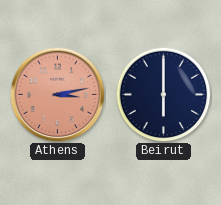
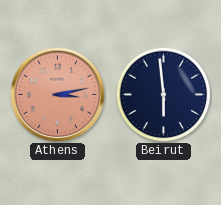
Beirut: 6:00 -> 5:59 (163, 94)
